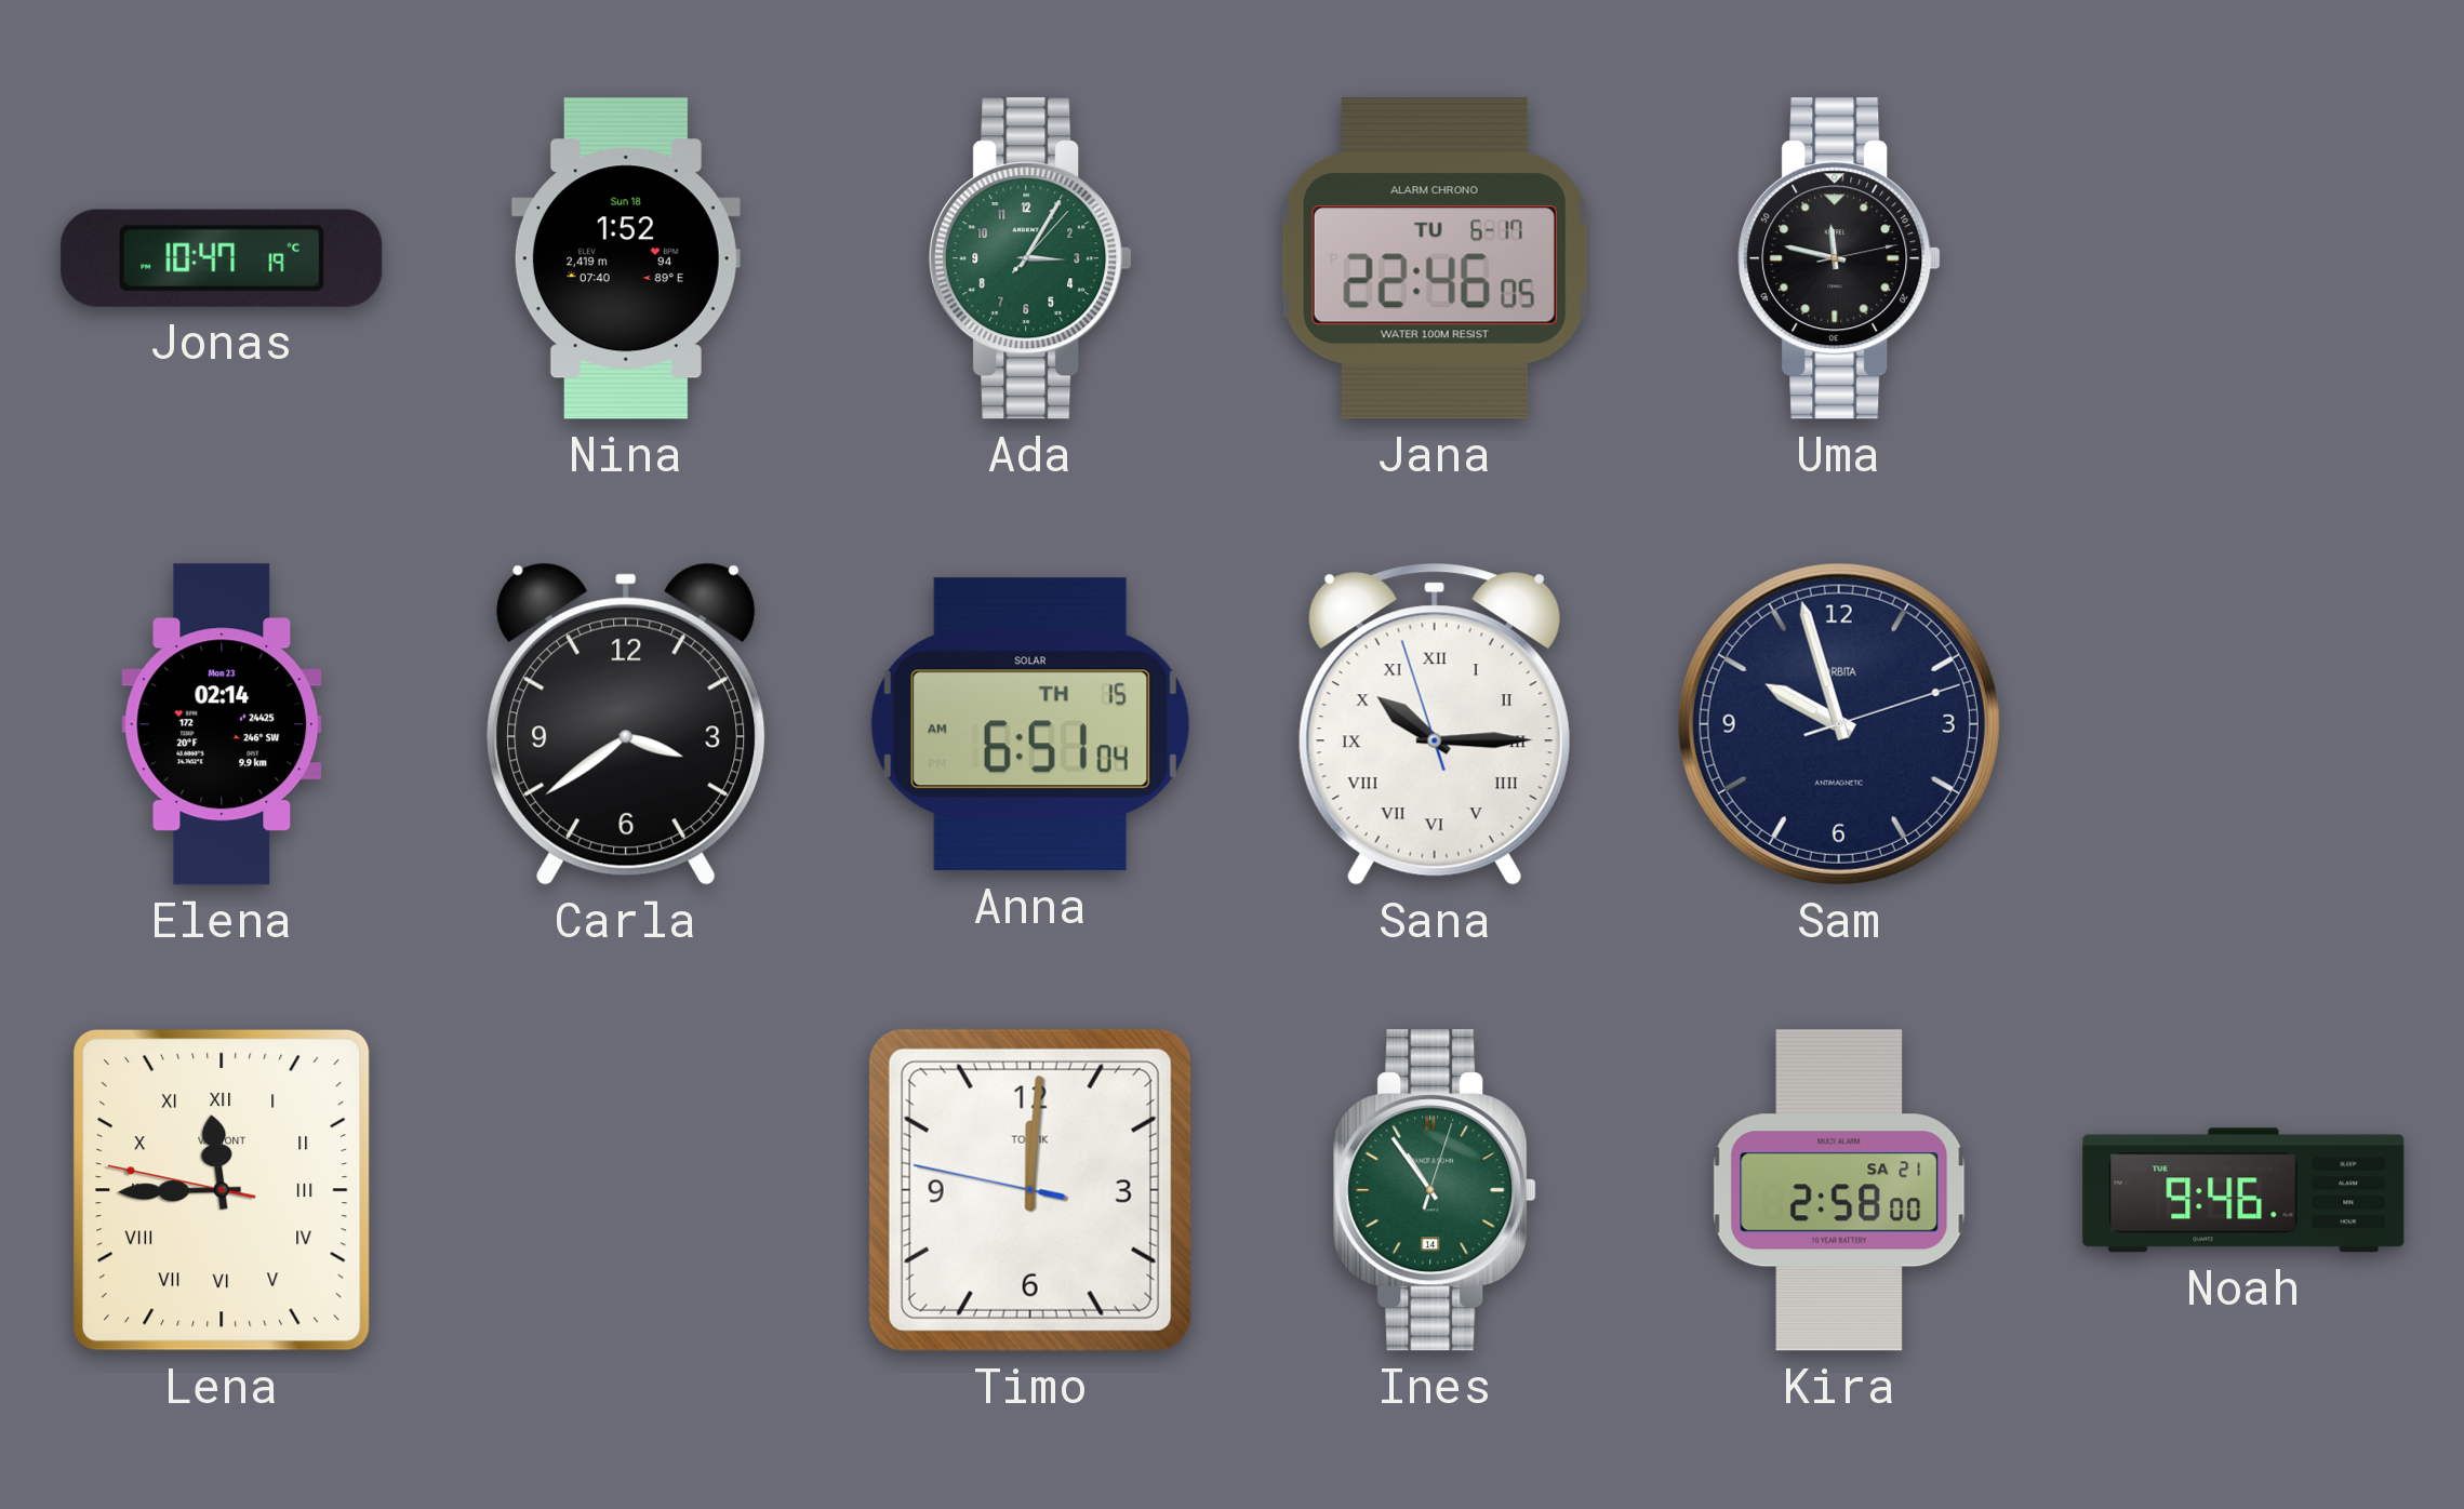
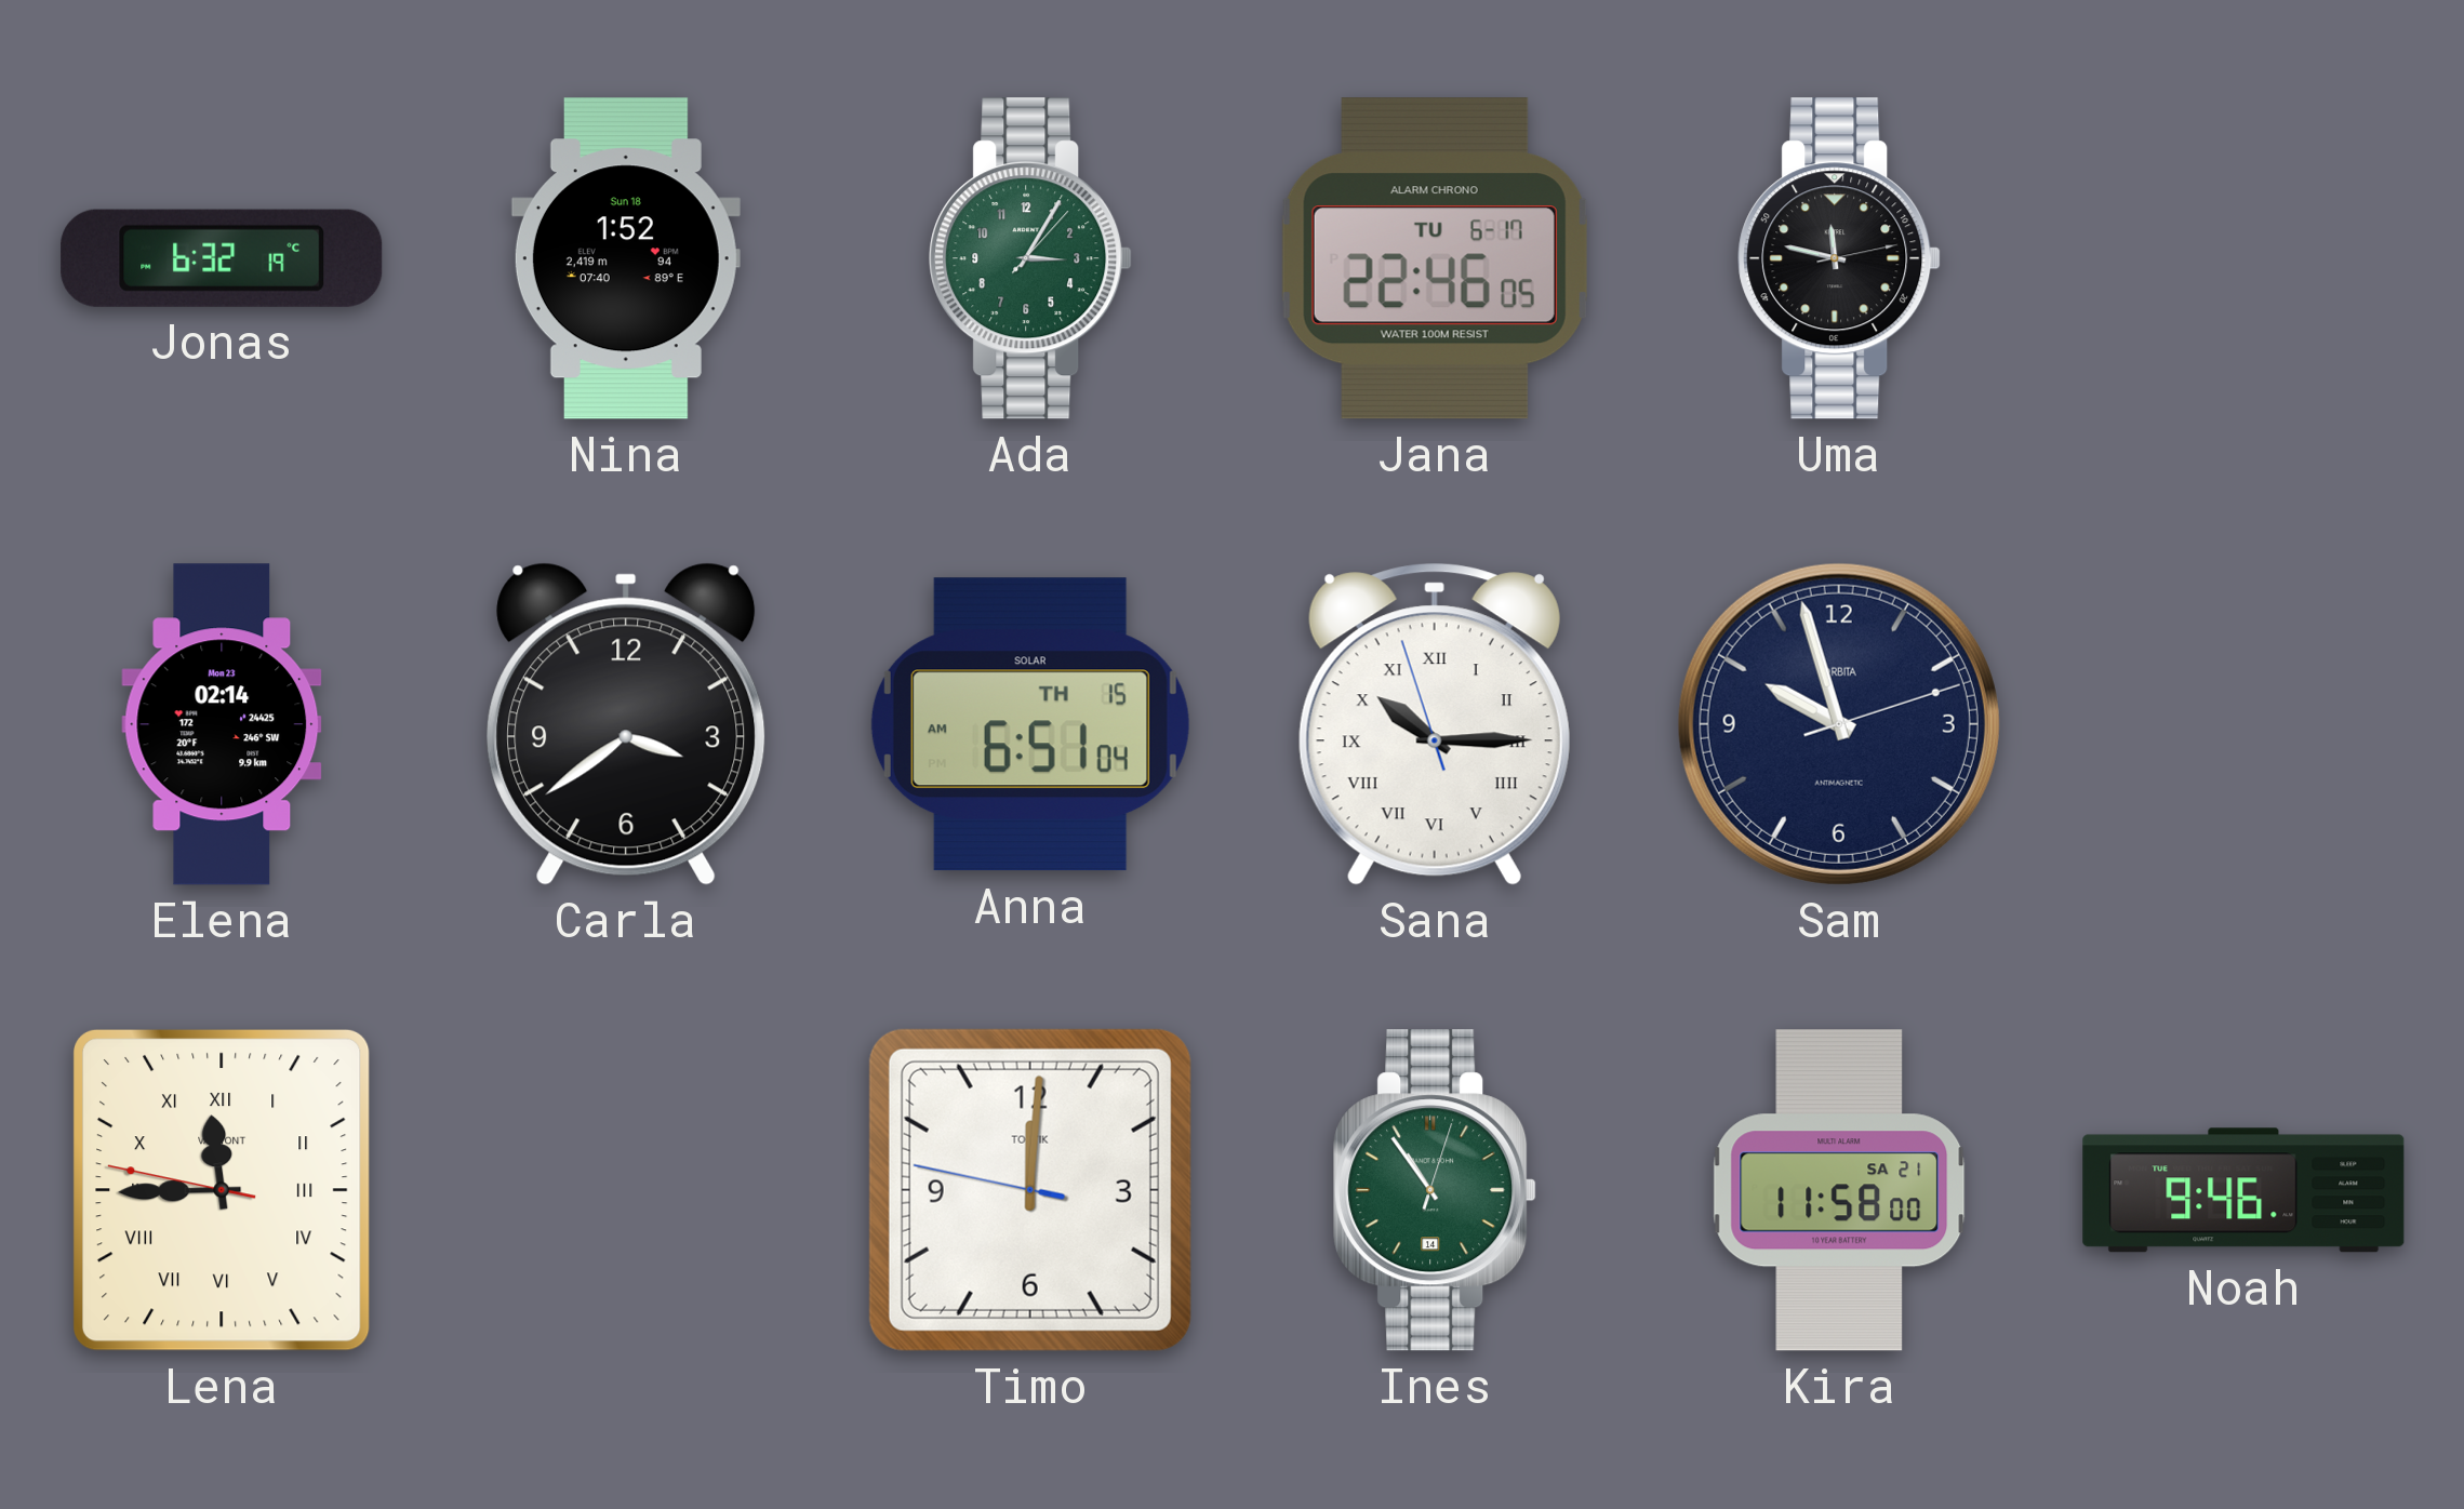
Jonas: 10:47 -> 6:32 (222, 258)
Kira: 2:58 -> 11:58 (1839, 1190)
